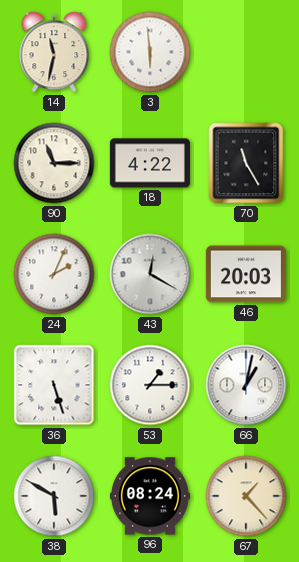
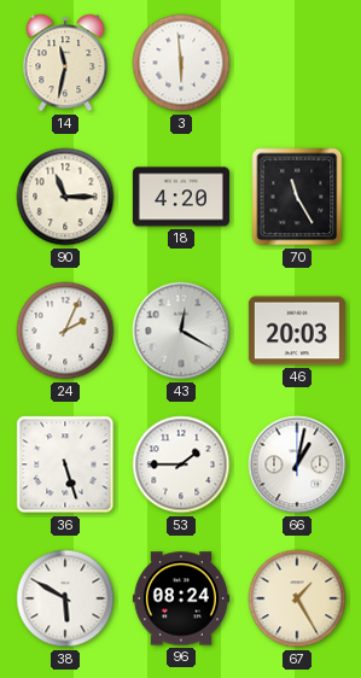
18: 4:22 -> 4:20 (181, 197)
53: 1:15 -> 1:45 (181, 464)
67: 1:23 -> 1:25 (297, 598)
